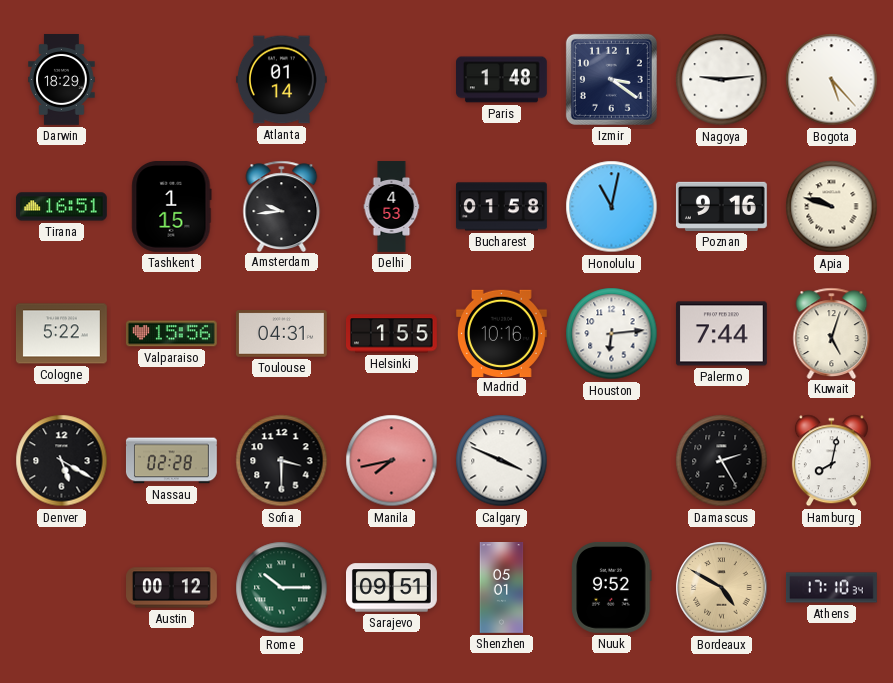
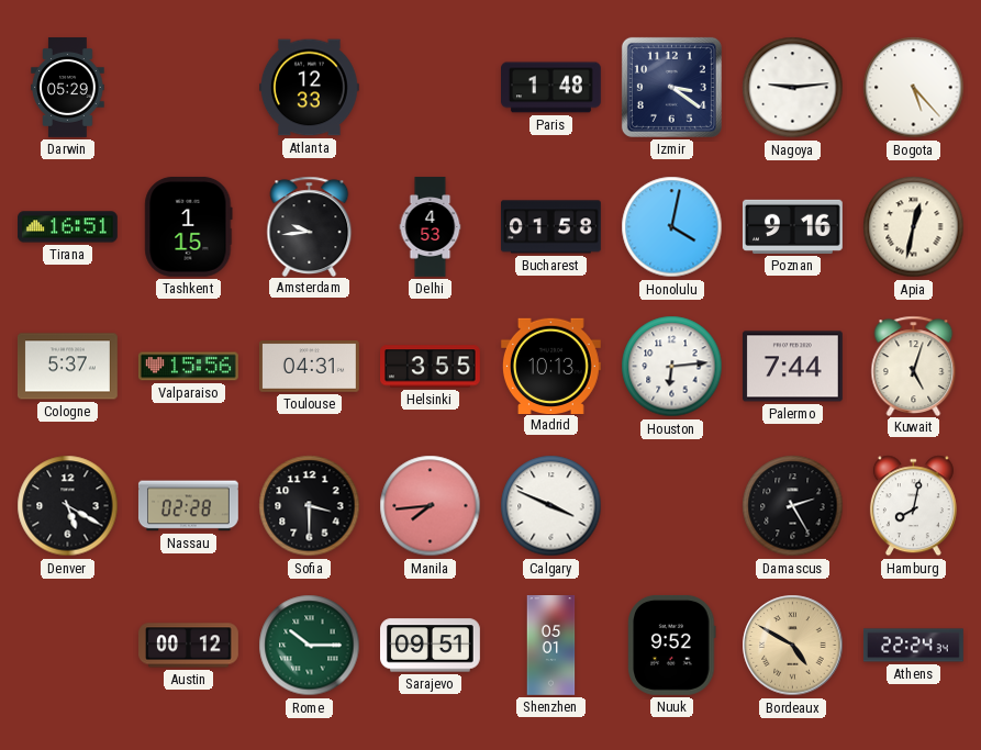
Darwin: 18:29 -> 05:29 (68, 88)
Atlanta: 01:14 -> 12:33 (309, 88)
Honolulu: 11:02 -> 4:02 (672, 227)
Apia: 9:48 -> 12:32 (914, 227)
Cologne: 5:22 -> 5:37 (67, 367)
Helsinki: 1:55 -> 3:55 (431, 367)
Madrid: 10:16 -> 10:13 (550, 366)
Manila: 7:43 -> 7:44 (431, 506)
Athens: 17:10 -> 22:24 (914, 646)
